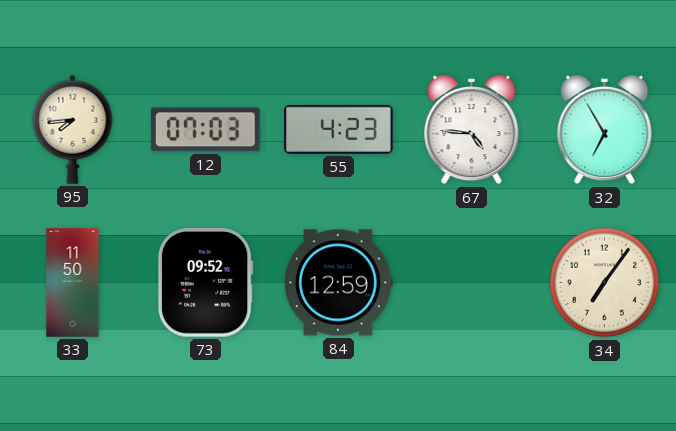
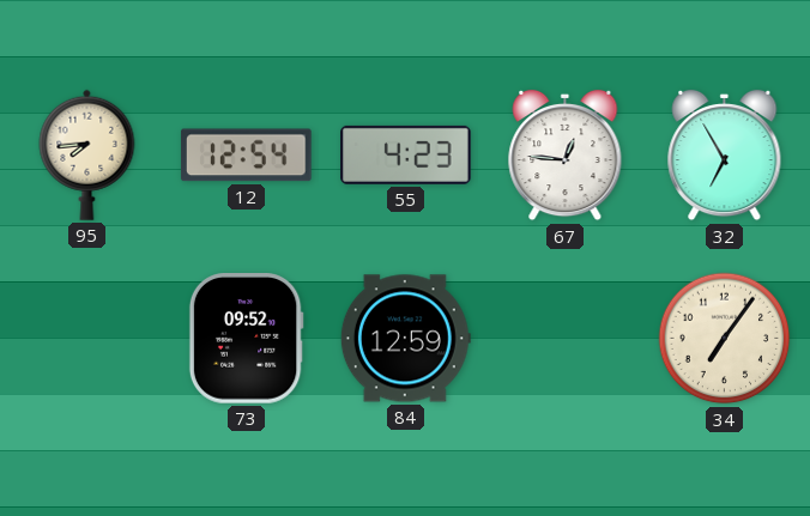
12: 07:03 -> 12:54 (246, 156)
67: 4:46 -> 12:46 (566, 156)
33: 11:50 -> none (73, 283)
